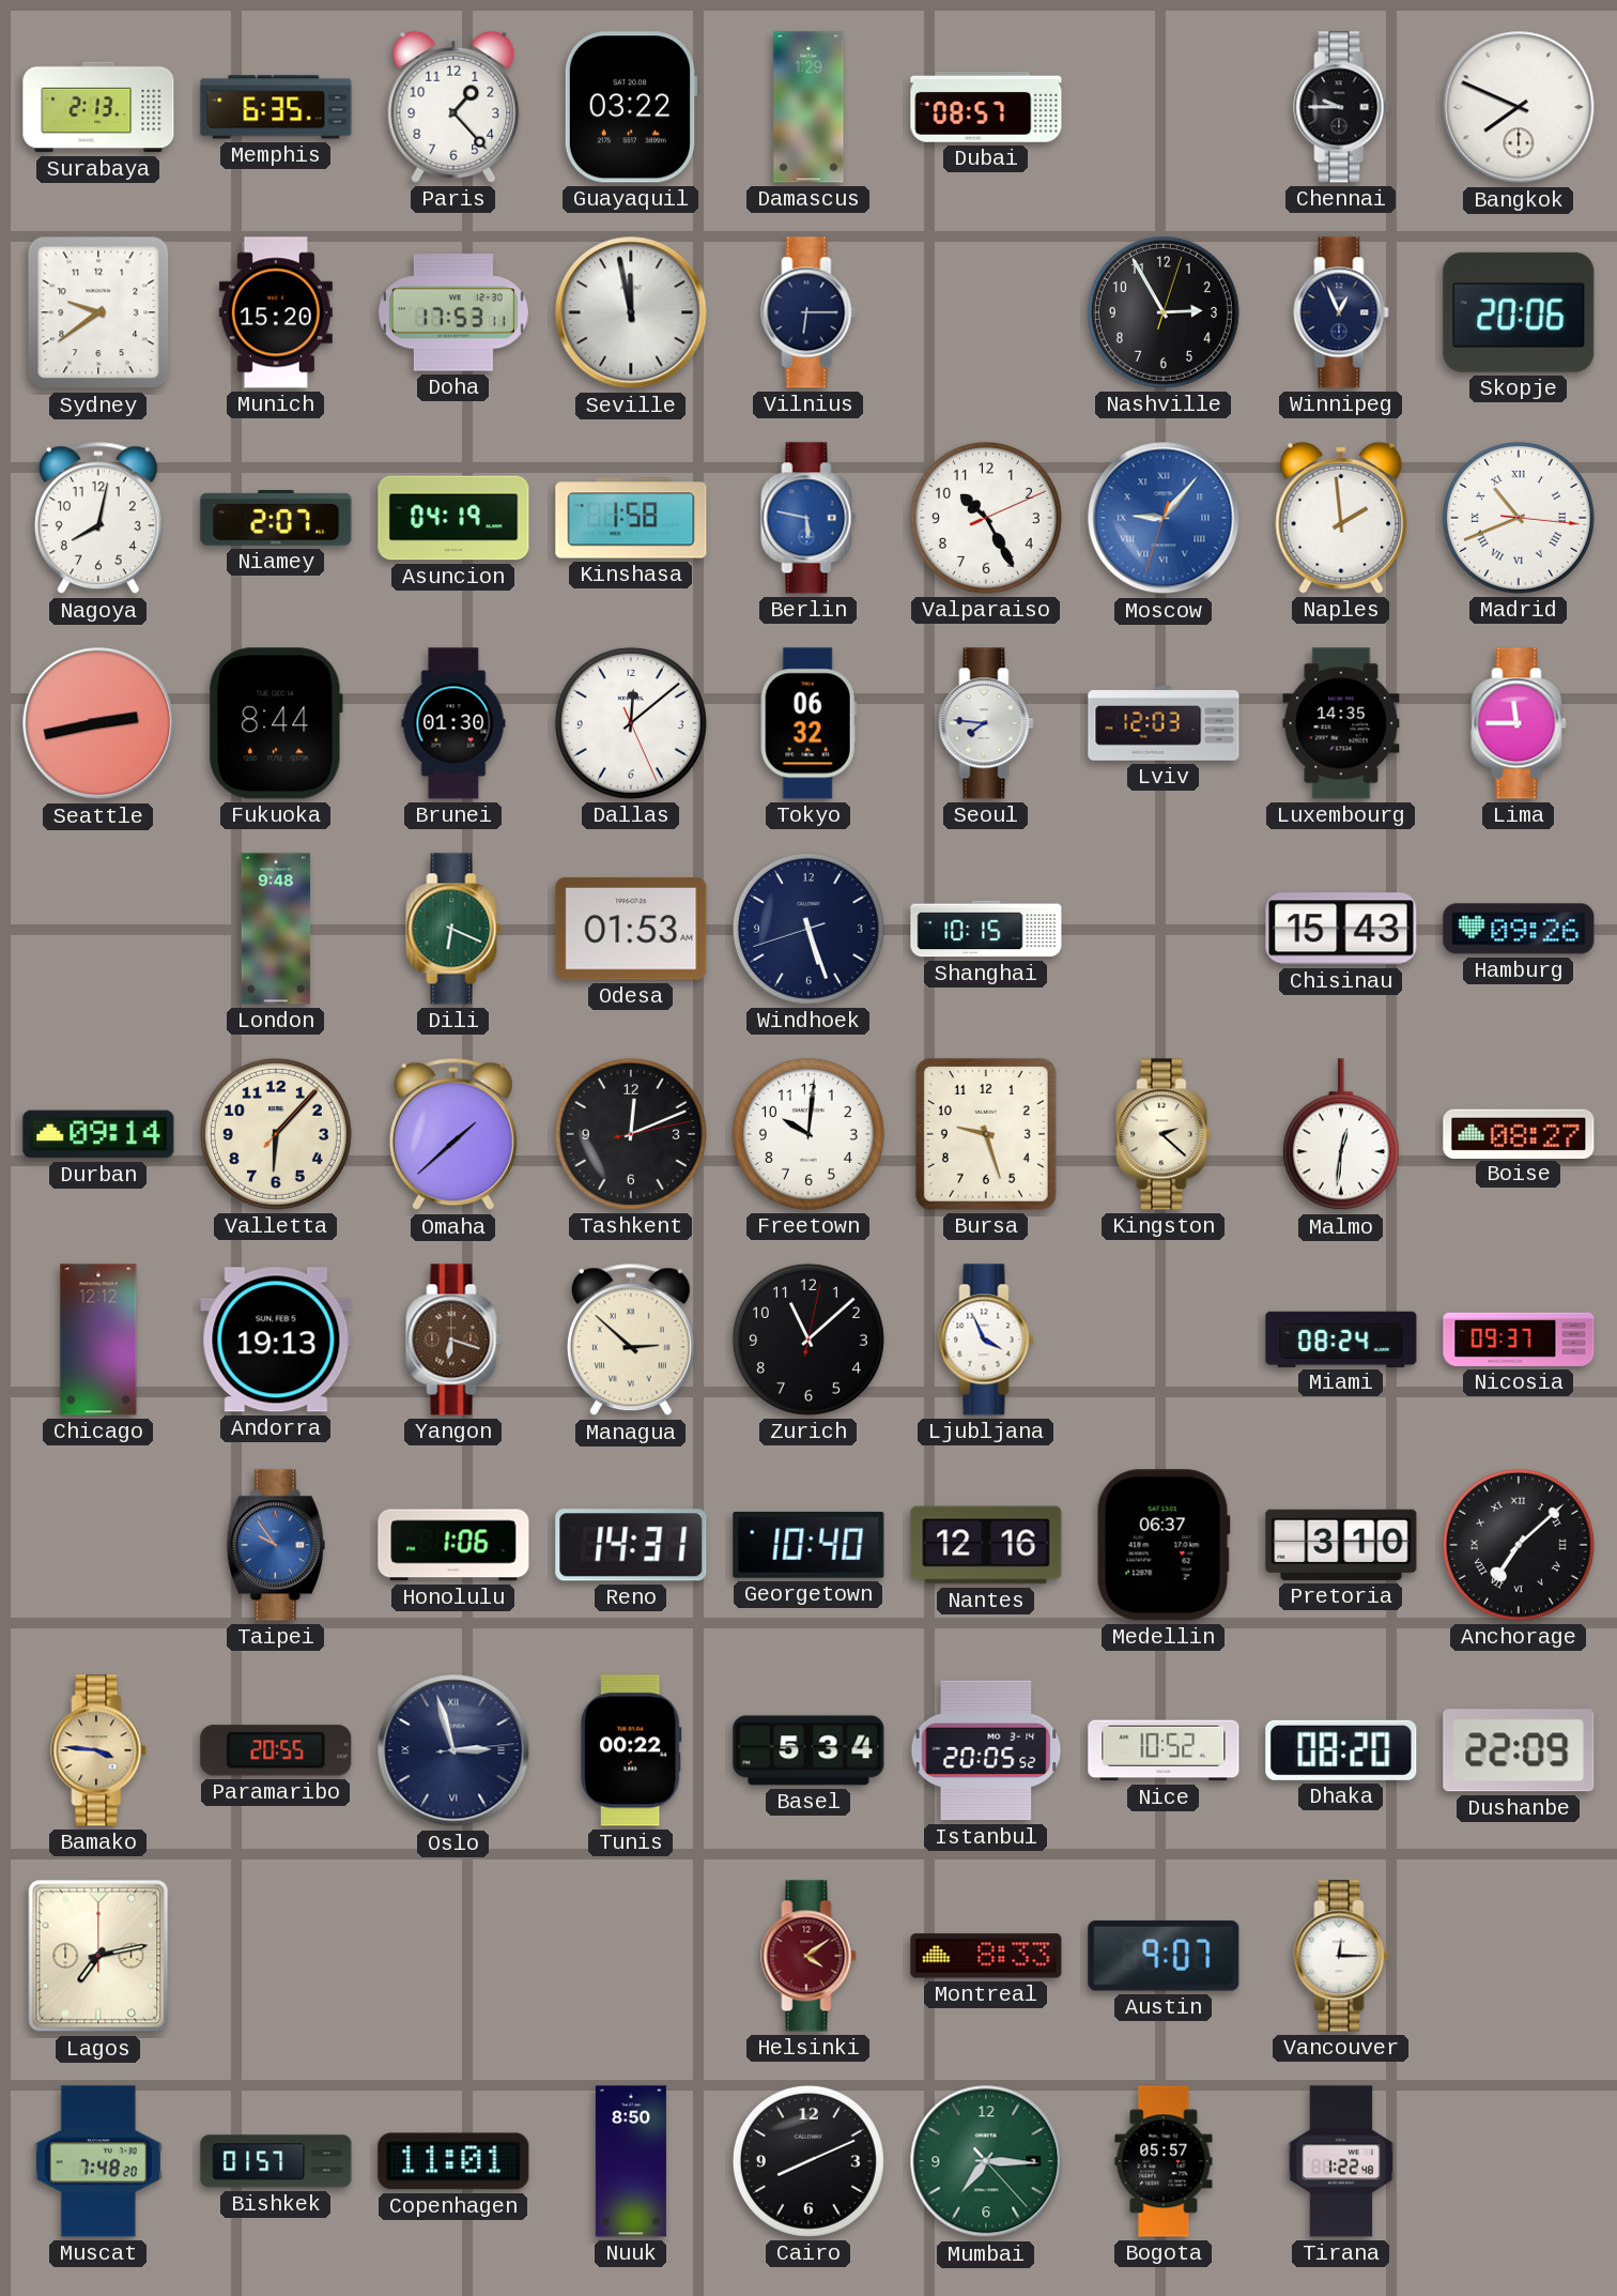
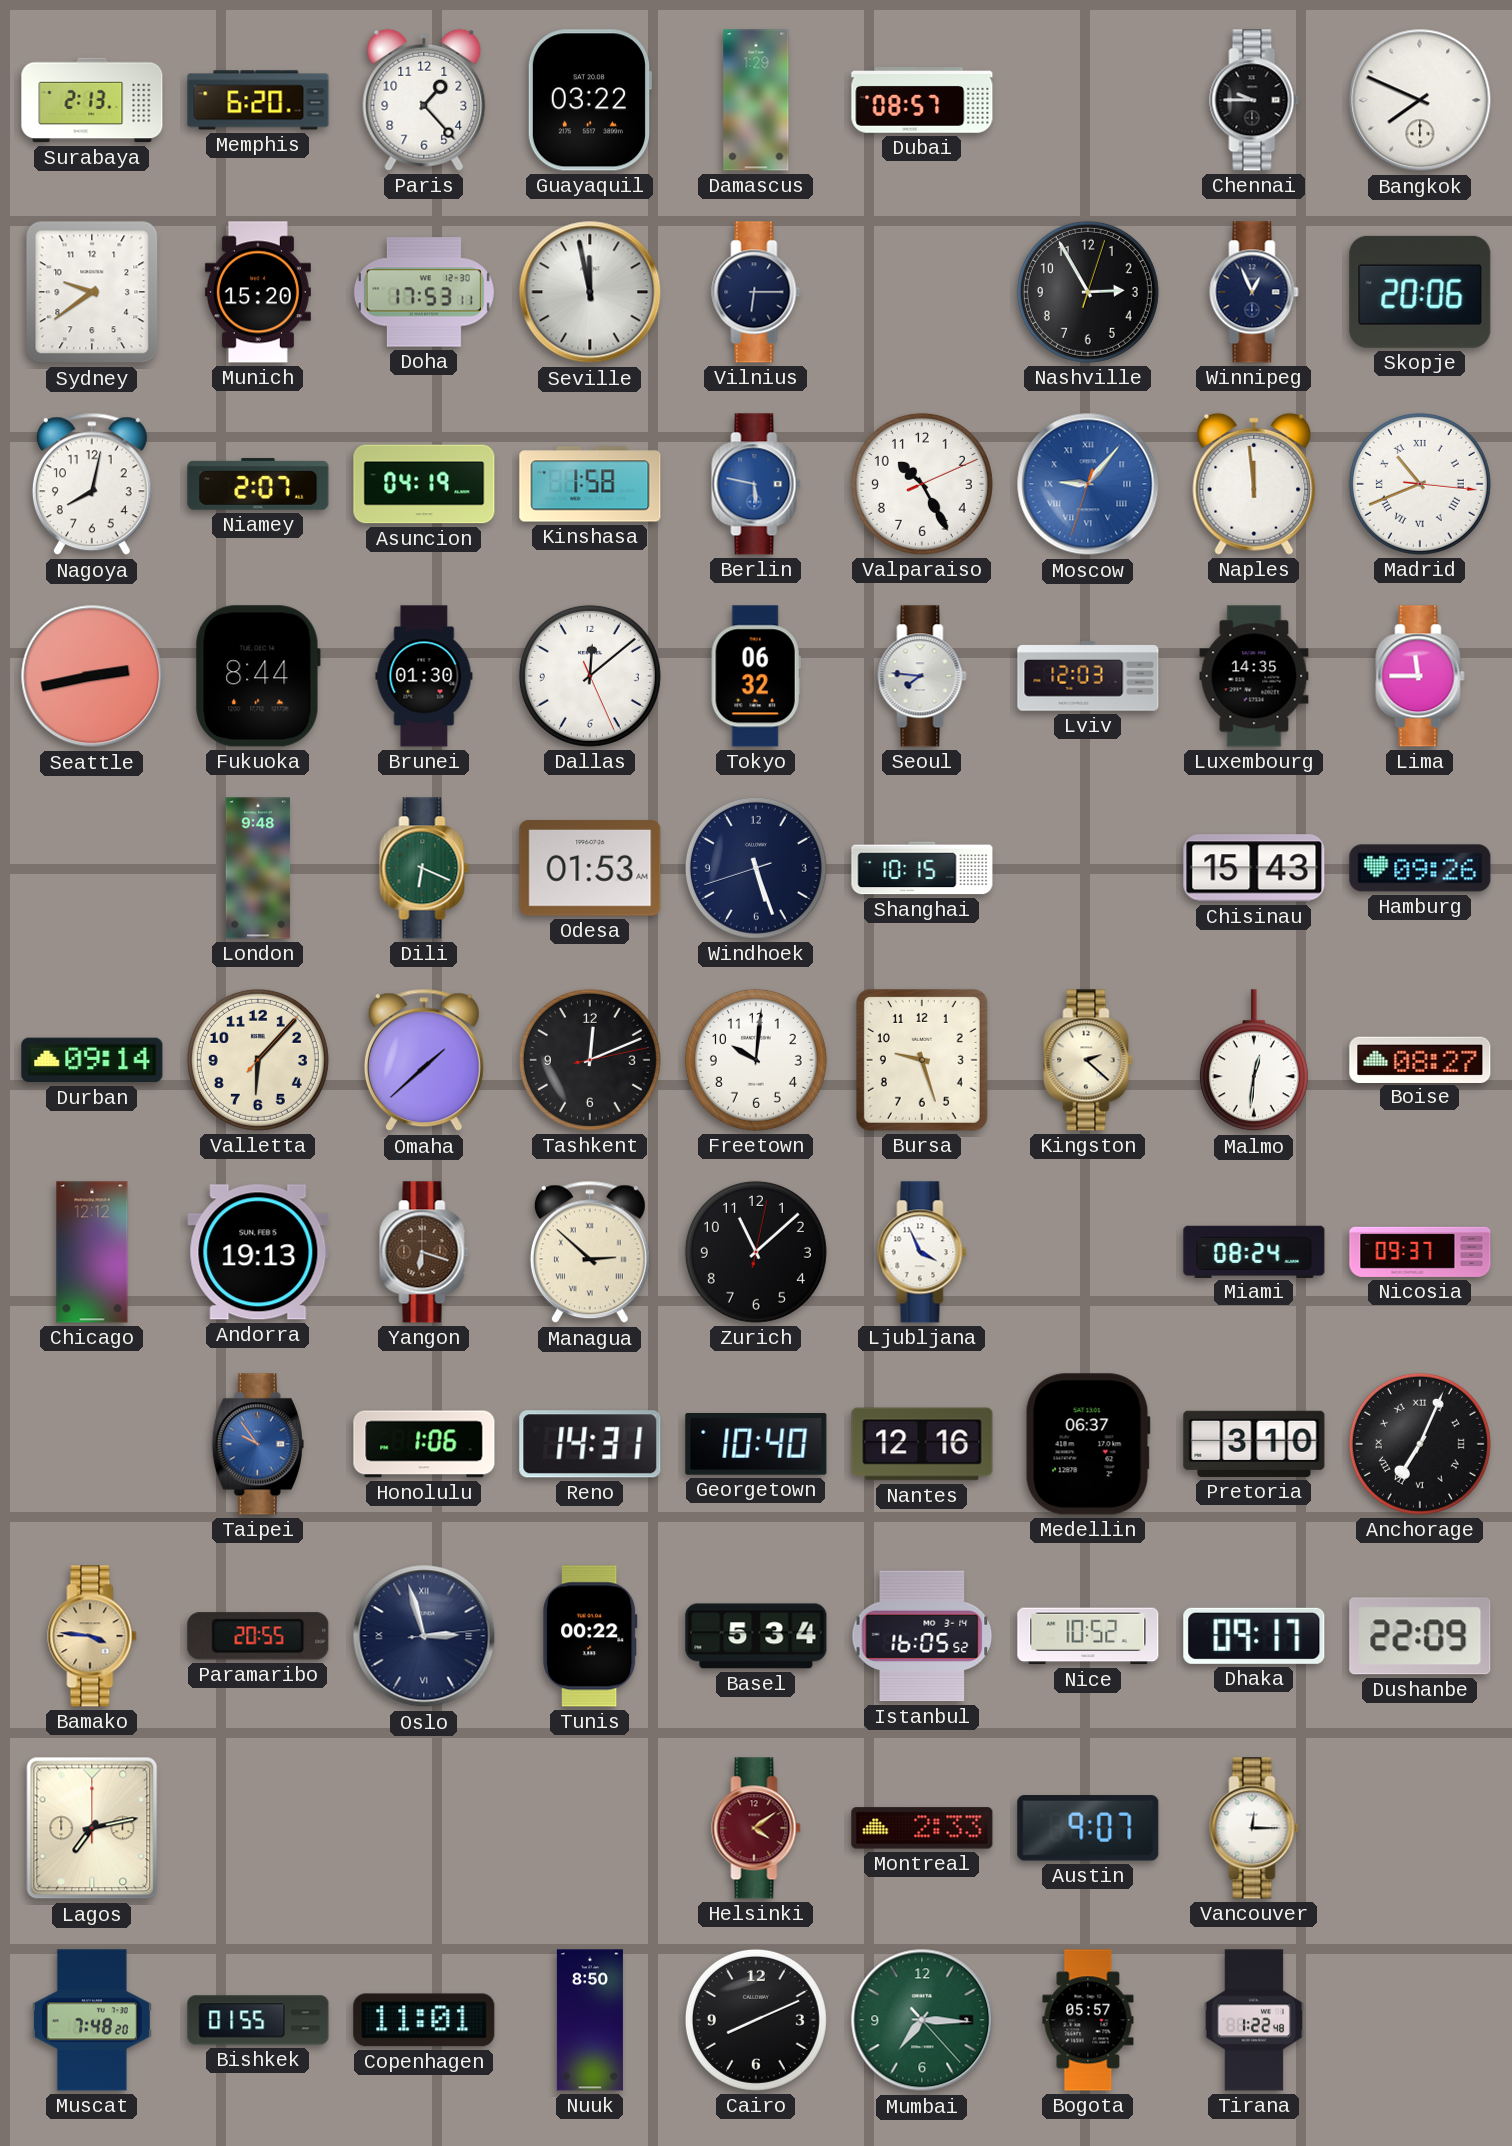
Memphis: 6:35 -> 6:20 (258, 100)
Naples: 1:59 -> 11:59 (1254, 484)
Anchorage: 7:08 -> 7:04 (1420, 1444)
Istanbul: 20:05 -> 16:05 (922, 1636)
Dhaka: 08:20 -> 09:17 (1254, 1636)
Montreal: 8:33 -> 2:33 (922, 1828)
Bishkek: 01:57 -> 01:55 (258, 2020)
